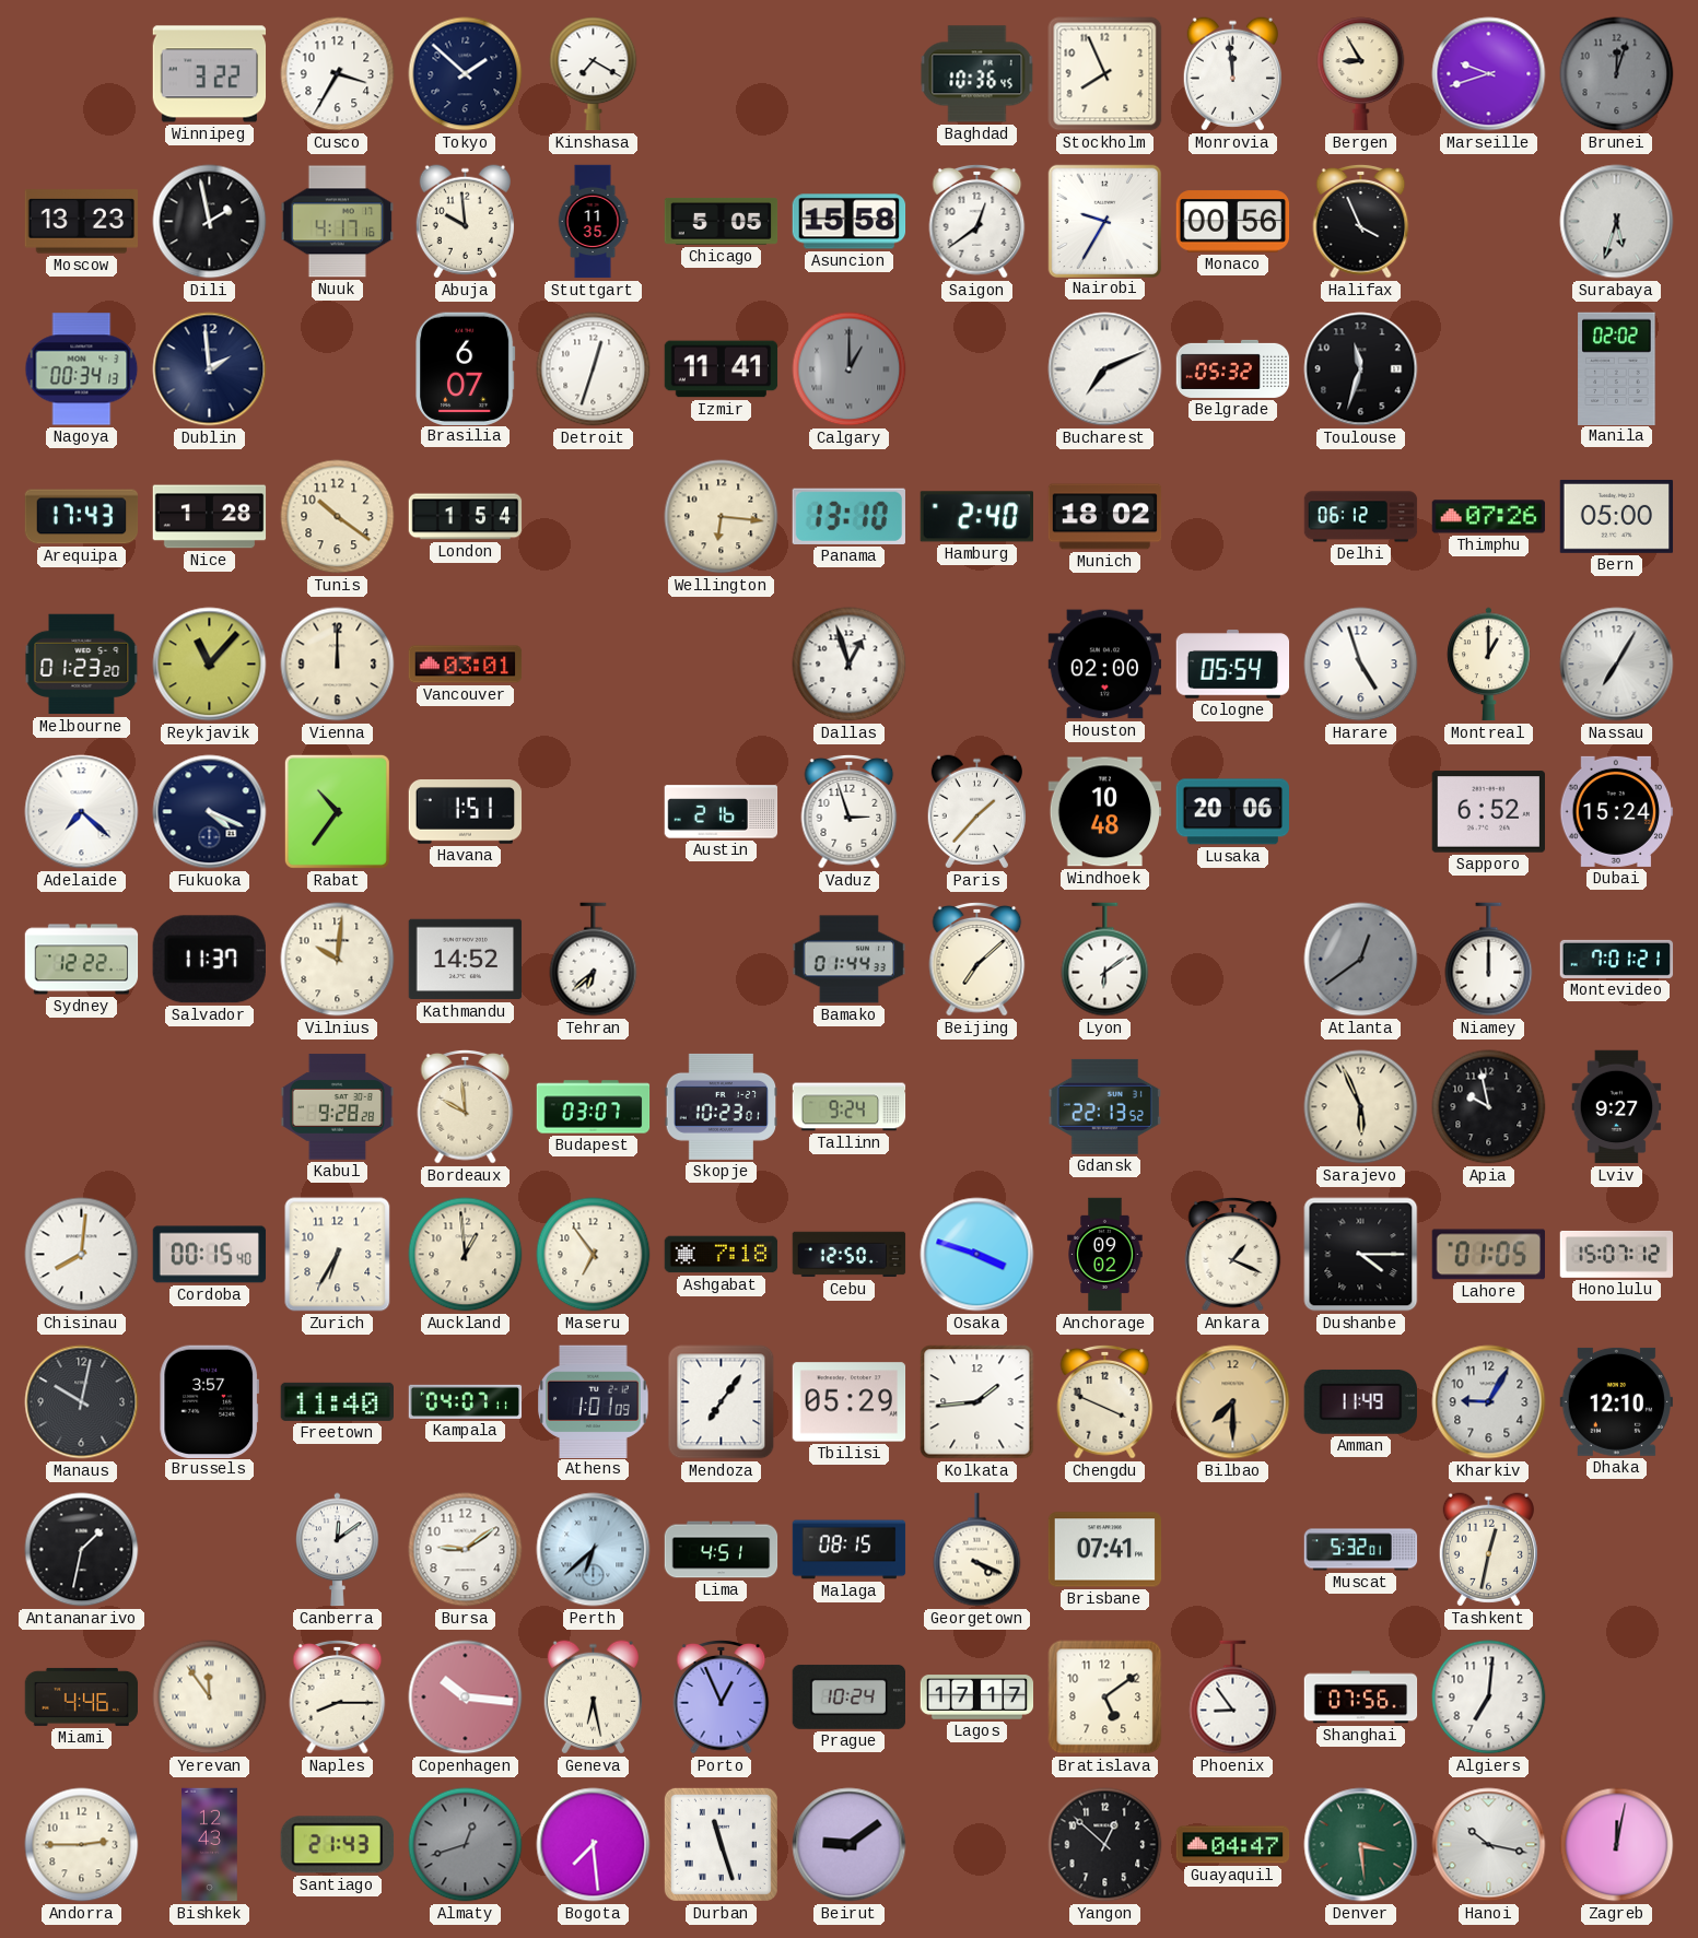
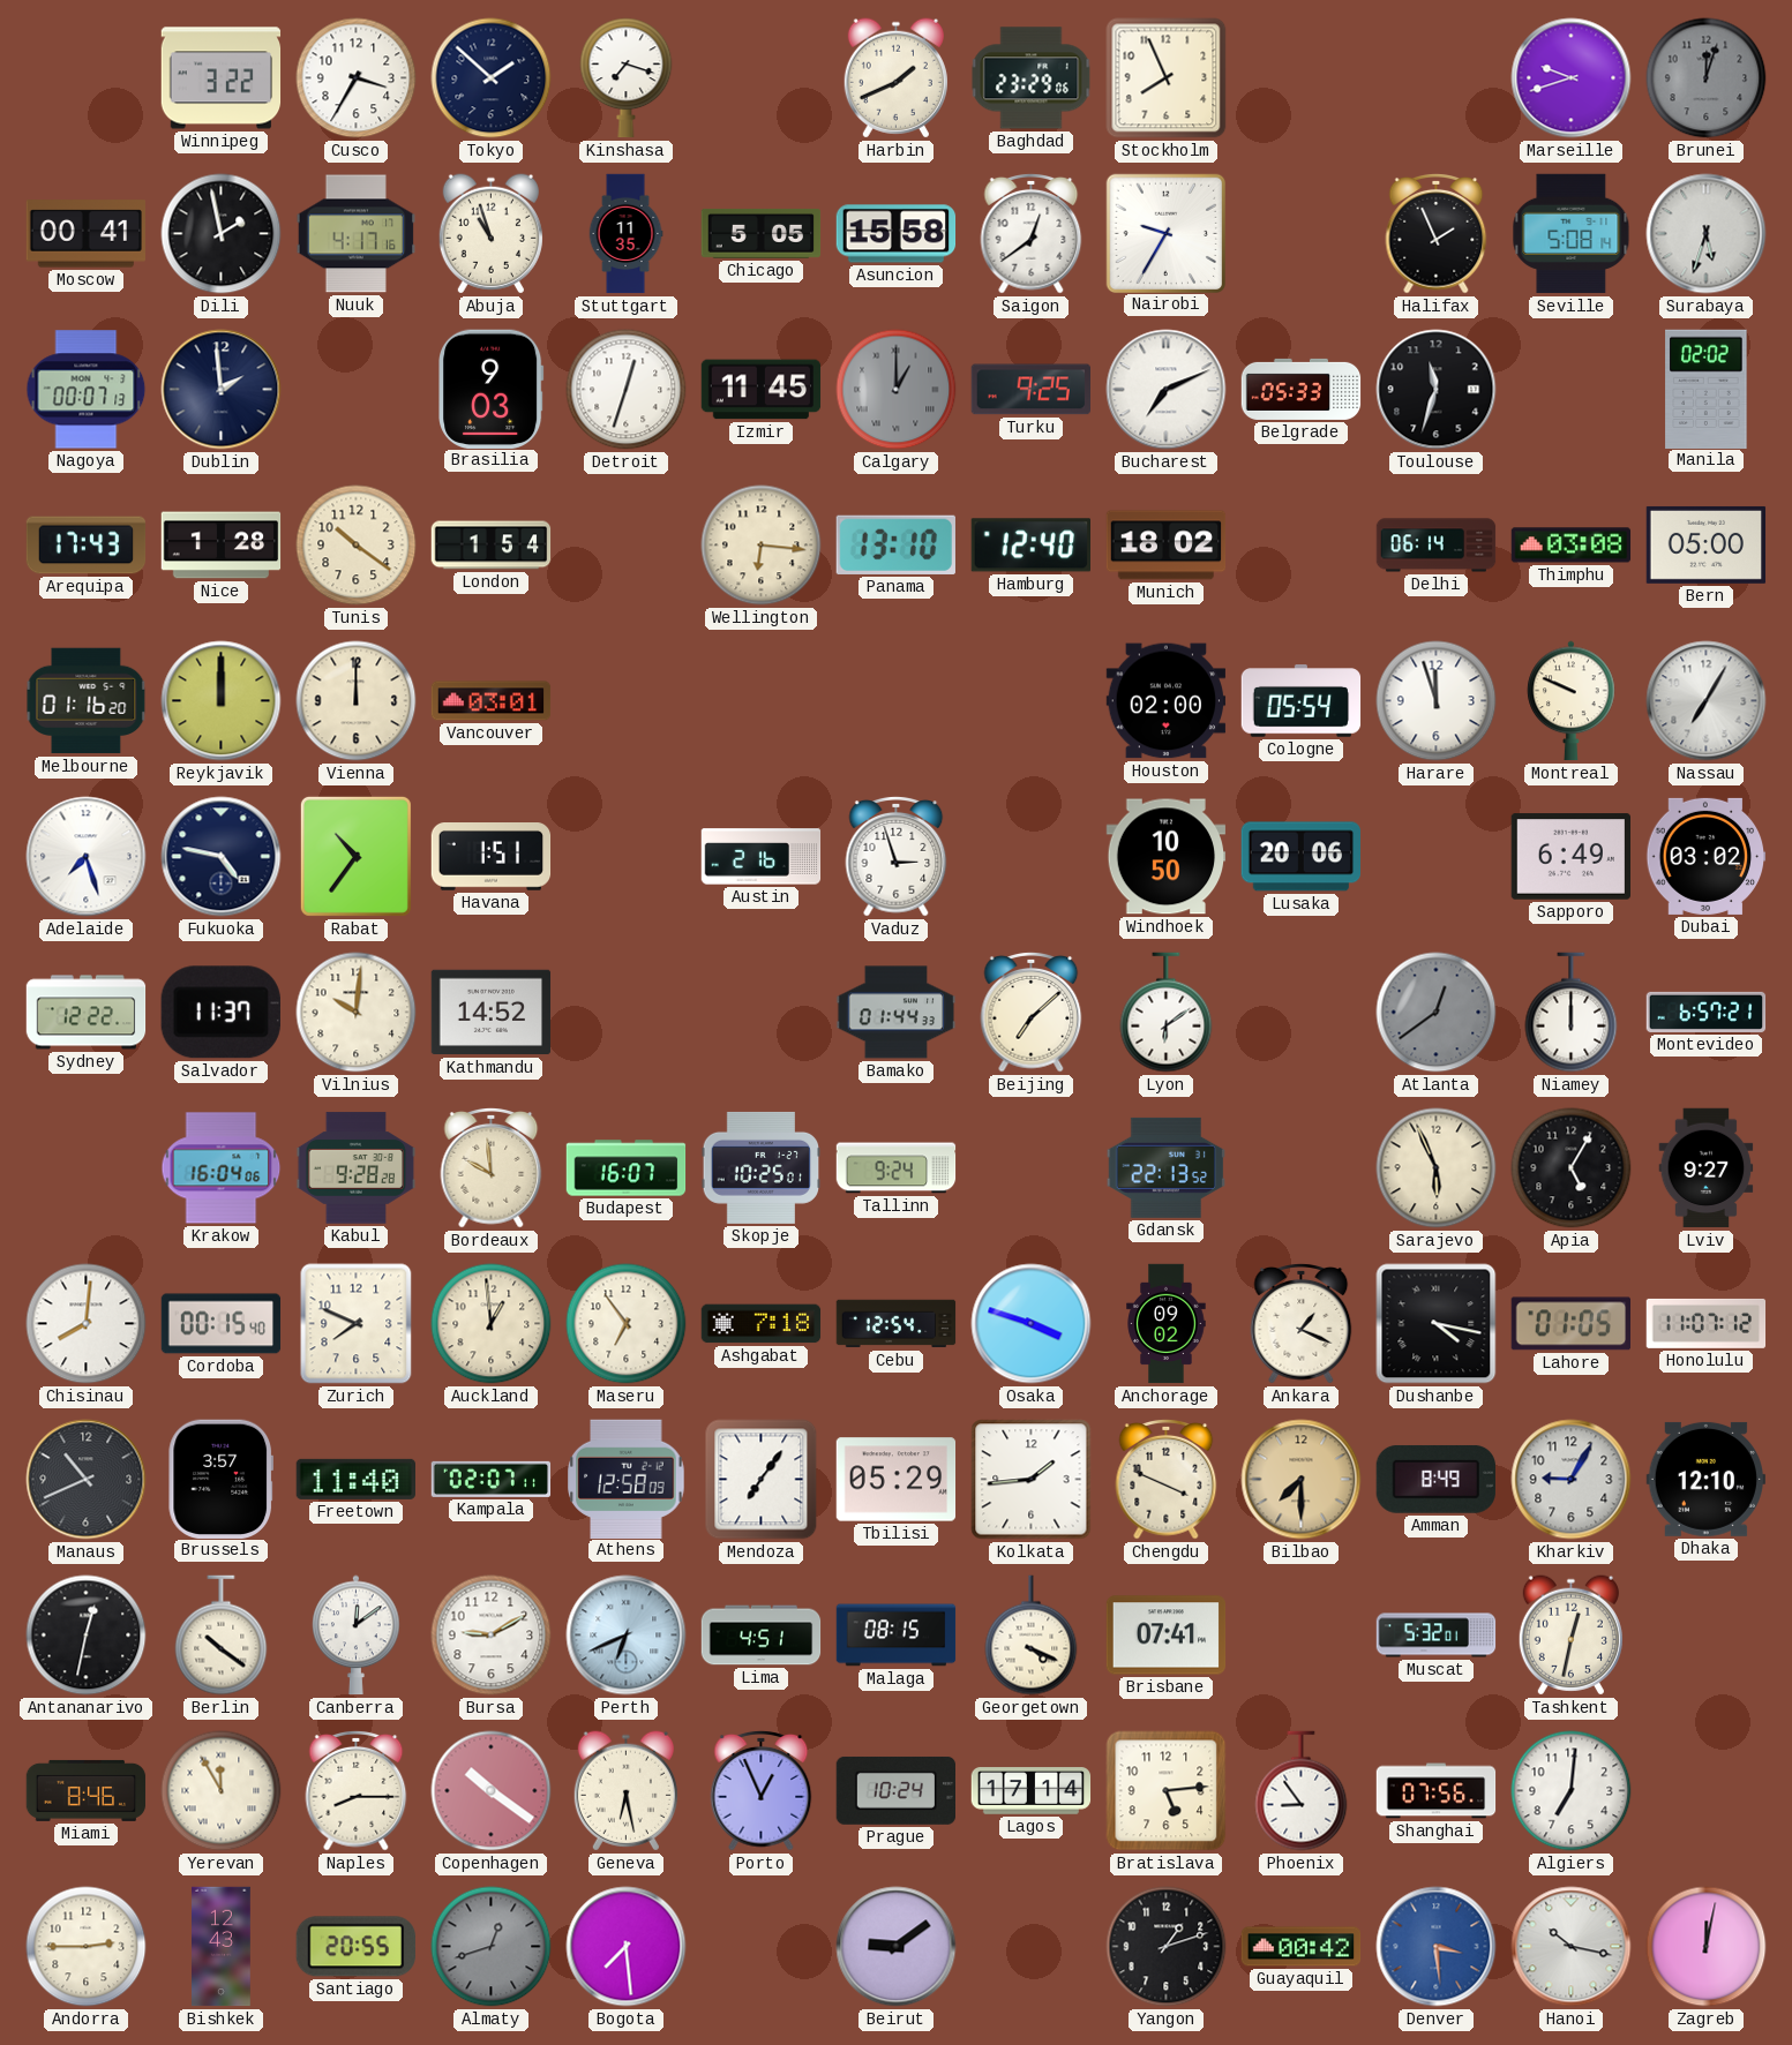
Kinshasa: 7:20 -> 7:18 (627, 78)
Harbin: none -> 1:41 (895, 78)
Baghdad: 10:36 -> 23:29 (1032, 78)
Monrovia: 11:59 -> none (1232, 74)
Bergen: 8:55 -> none (1361, 74)
Moscow: 13:23 -> 00:41 (85, 234)
Abuja: 9:59 -> 10:57 (490, 234)
Monaco: 00:56 -> none (1233, 222)
Halifax: 3:56 -> 1:56 (1437, 233)
Seville: none -> 5:08 (1572, 234)
Nagoya: 00:34 -> 00:07 (87, 390)
Brasilia: 6:07 -> 9:03 (492, 389)
Izmir: 11:41 -> 11:45 (762, 390)
Turku: none -> 9:25 (1030, 390)
Belgrade: 05:32 -> 05:33 (1302, 389)
Hamburg: 2:40 -> 12:40 (1030, 546)
Delhi: 06:12 -> 06:14 (1437, 546)
Thimphu: 07:26 -> 03:08 (1572, 546)
Melbourne: 01:23 -> 01:16 (87, 701)
Reykjavik: 11:07 -> 12:00 (222, 701)
Dallas: 12:57 -> none (850, 665)
Harare: 4:57 -> 11:57 (1437, 701)
Montreal: 1:00 -> 9:49 (1572, 701)
Adelaide: 7:22 -> 7:27 (87, 857)
Fukuoka: 4:19 -> 4:47 (222, 857)
Paris: 1:37 -> none (976, 812)
Windhoek: 10:48 -> 10:50 (1167, 857)
Sapporo: 6:52 -> 6:49 (1570, 857)
Dubai: 15:24 -> 03:02 (1707, 856)
Tehran: 6:38 -> none (594, 960)
Montevideo: 7:01 -> 6:57 (1707, 1012)
Krakow: none -> 16:04 (222, 1168)
Budapest: 03:07 -> 16:07 (627, 1168)
Skopje: 10:23 -> 10:25 (762, 1167)
Apia: 9:58 -> 5:05 (1572, 1168)
Zurich: 6:35 -> 7:49 (357, 1324)
Cebu: 12:50 -> 12:54 (897, 1324)
Dushanbe: 4:15 -> 4:17 (1437, 1324)
Honolulu: 15:07 -> 11:07 (1707, 1323)
Manaus: 10:02 -> 10:41 (87, 1480)
Kampala: 04:07 -> 02:07 (492, 1479)
Athens: 1:01 -> 12:58 (627, 1479)
Amman: 11:49 -> 8:49 (1435, 1479)
Antananarivo: 1:32 -> 12:32 (87, 1636)
Berlin: none -> 10:21 (222, 1636)
Bursa: 9:09 -> 9:10 (492, 1636)
Perth: 6:38 -> 6:41 (627, 1636)
Miami: 4:46 -> 8:46 (87, 1790)
Yerevan: 11:54 -> 11:55 (222, 1791)
Copenhagen: 10:16 -> 10:21 (492, 1791)
Lagos: 17:17 -> 17:14 (1032, 1791)
Bratislava: 5:09 -> 5:14 (1167, 1791)
Santiago: 21:43 -> 20:55 (355, 1947)
Durban: 11:27 -> none (721, 1844)
Yangon: 12:52 -> 1:12 (1167, 1947)
Guayaquil: 04:47 -> 00:42 (1302, 1947)
Denver dial: green -> blue (1437, 1947)
